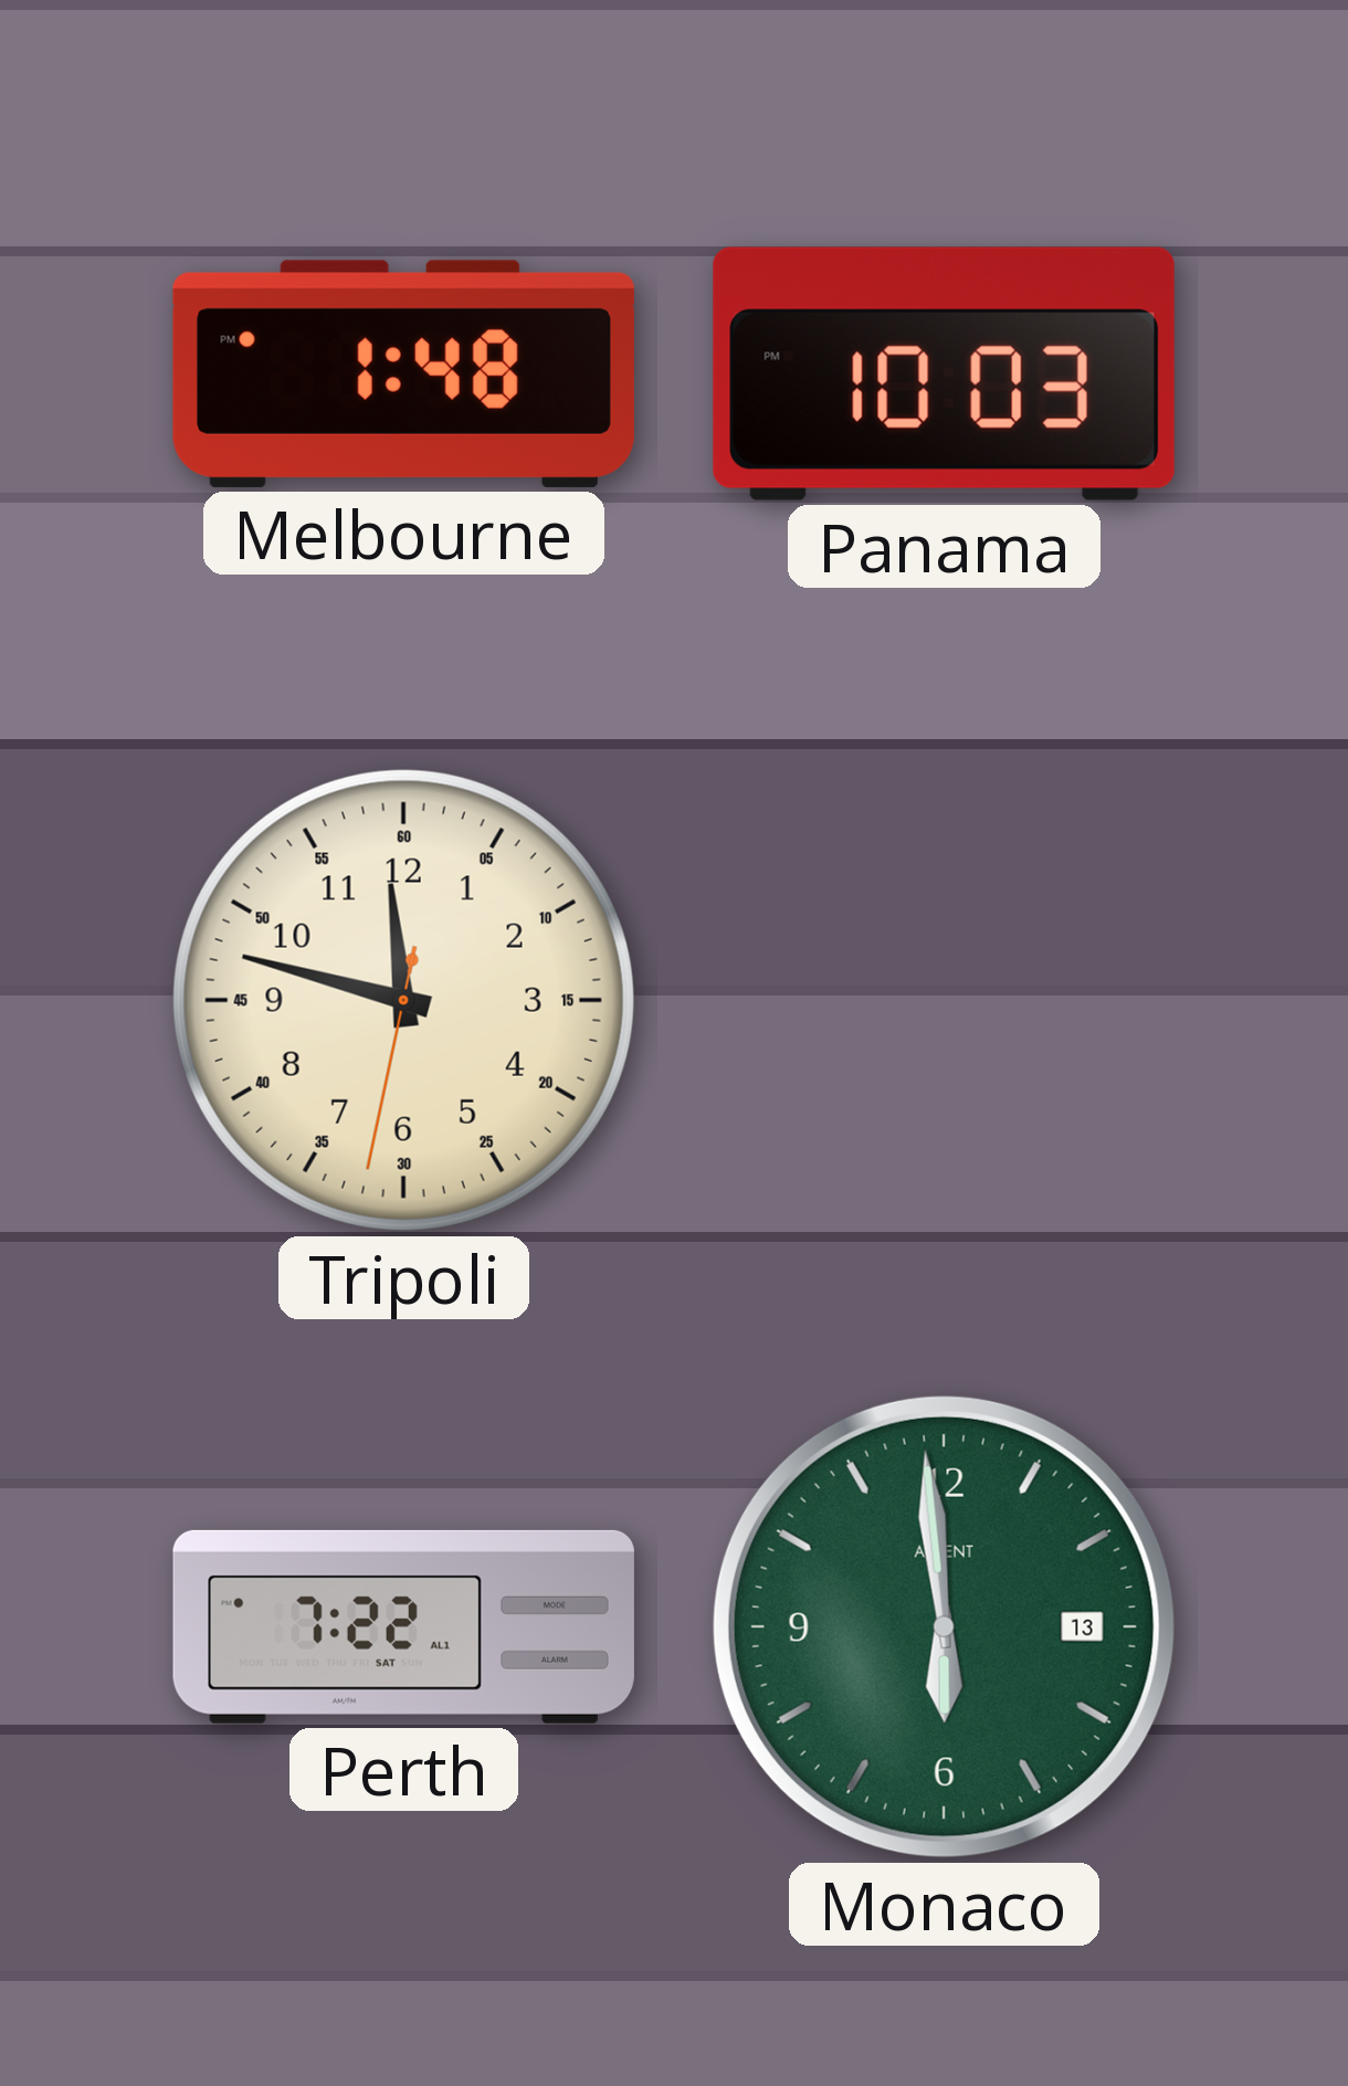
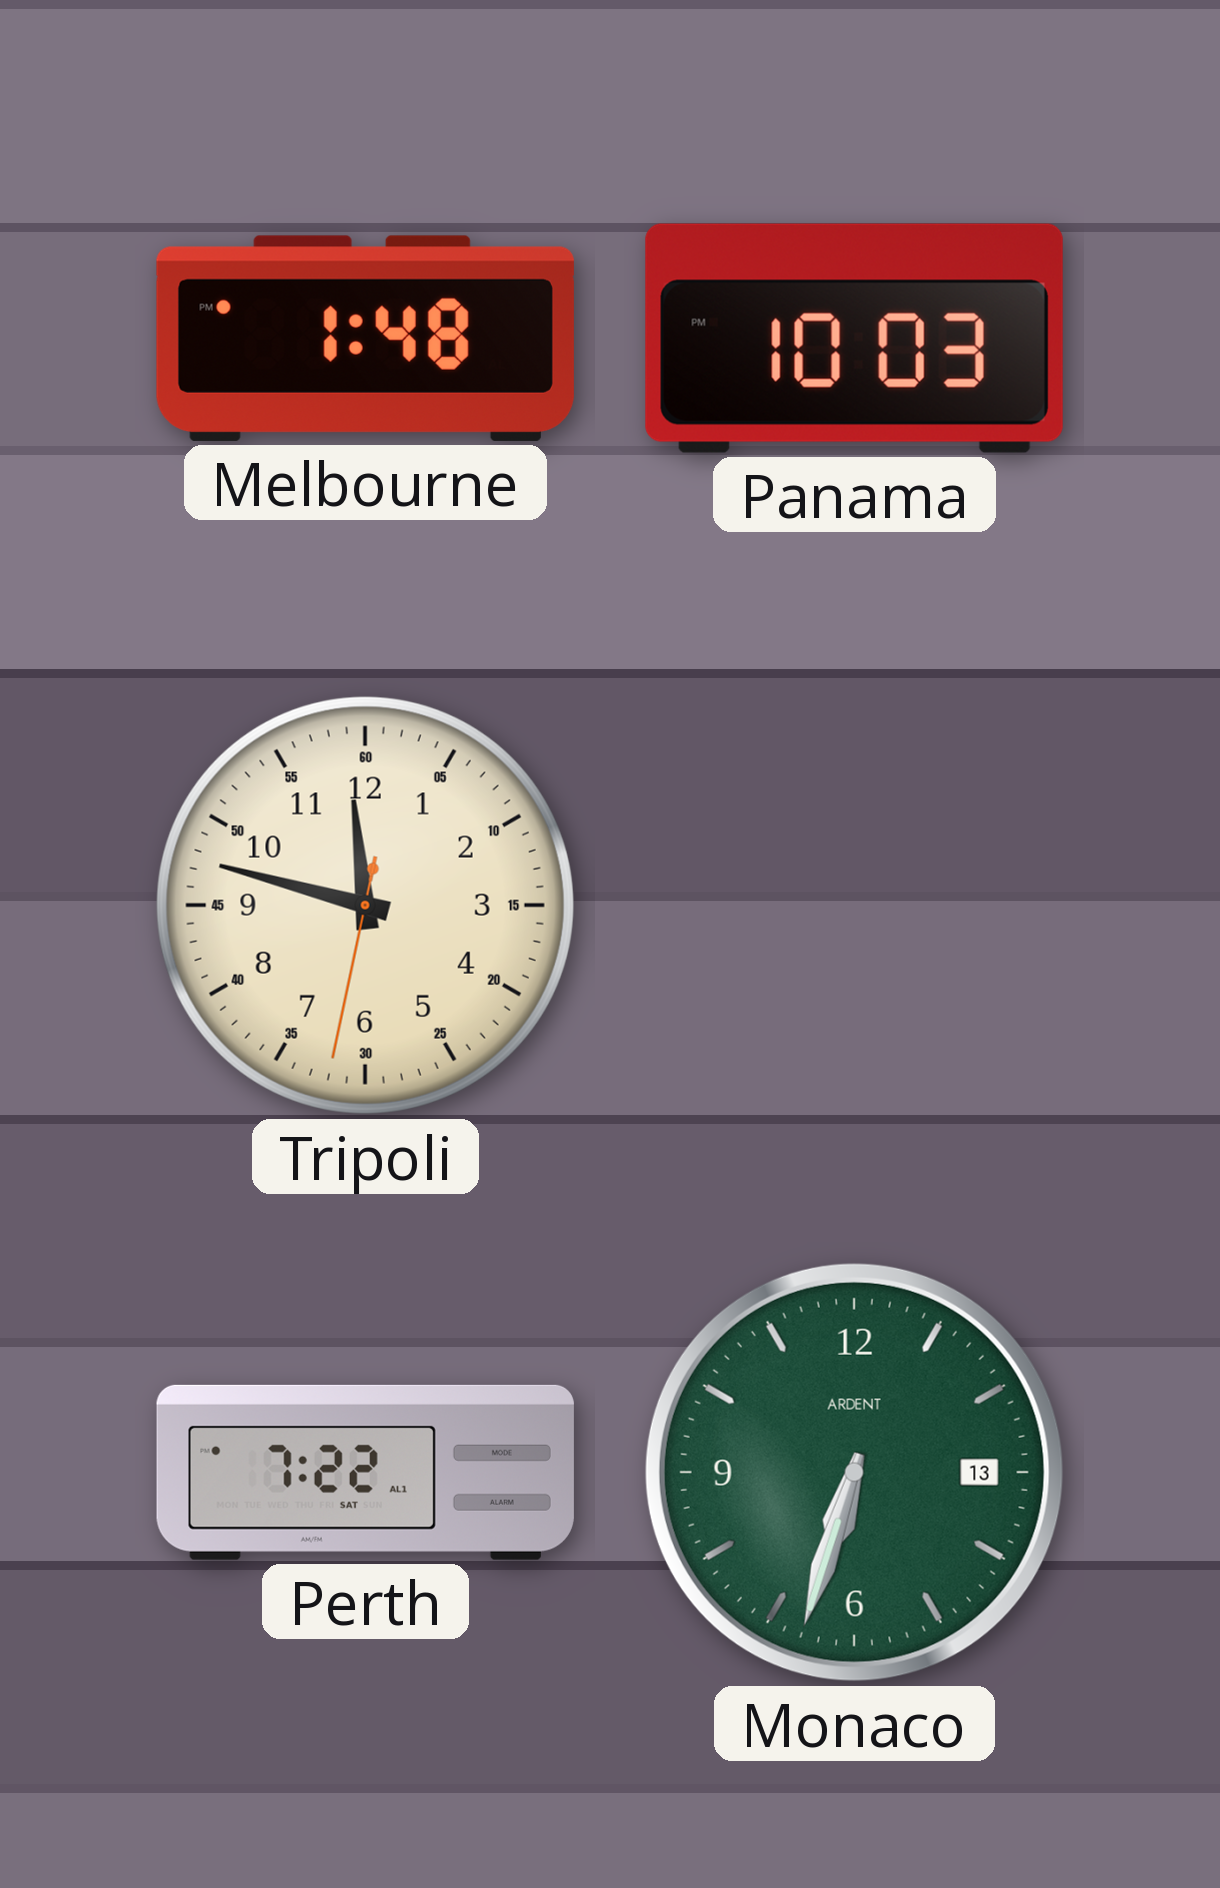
Monaco: 5:59 -> 6:33 (854, 1472)
